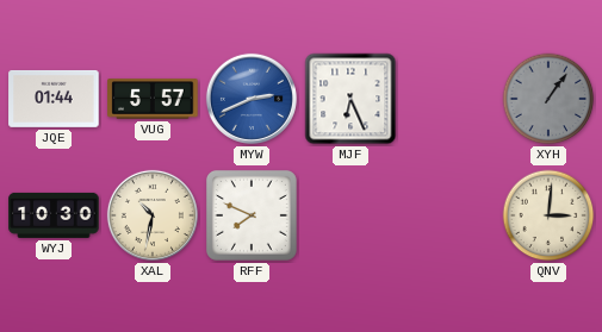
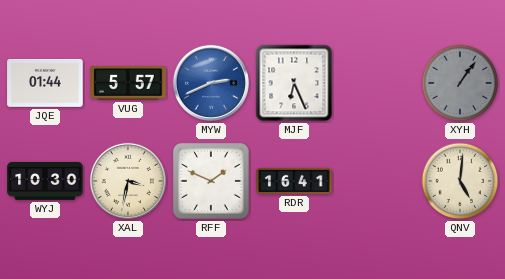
XAL: 10:32 -> 3:32 (128, 181)
RFF: 7:49 -> 1:49 (211, 181)
RDR: none -> 16:41 (294, 181)
QNV: 3:01 -> 5:01 (460, 181)
